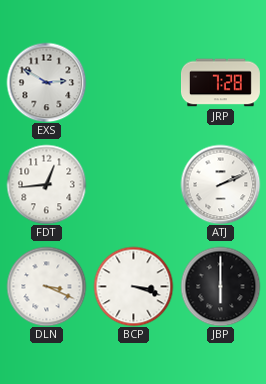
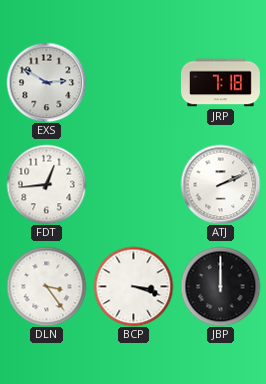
JRP: 7:28 -> 7:18 (220, 83)
DLN: 3:19 -> 3:24 (46, 286)
JBP: 6:00 -> 12:00 (220, 286)
